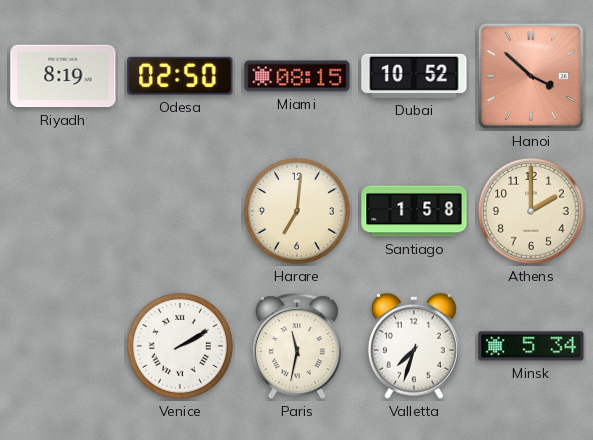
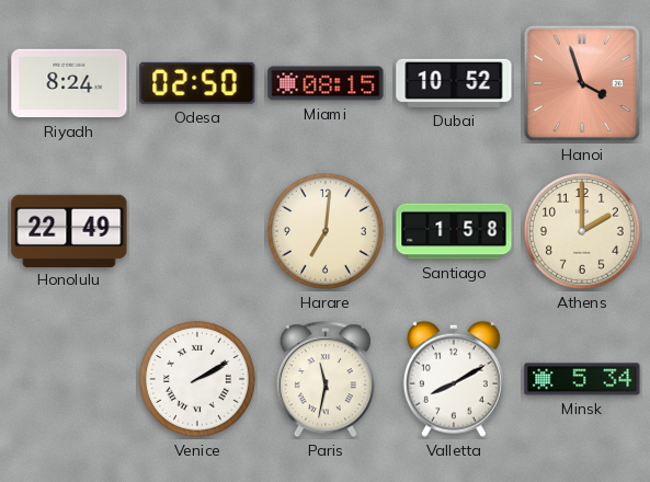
Riyadh: 8:19 -> 8:24 (69, 83)
Hanoi: 3:52 -> 3:57 (582, 83)
Honolulu: none -> 22:49 (69, 230)
Valletta: 7:33 -> 8:10 (454, 379)
